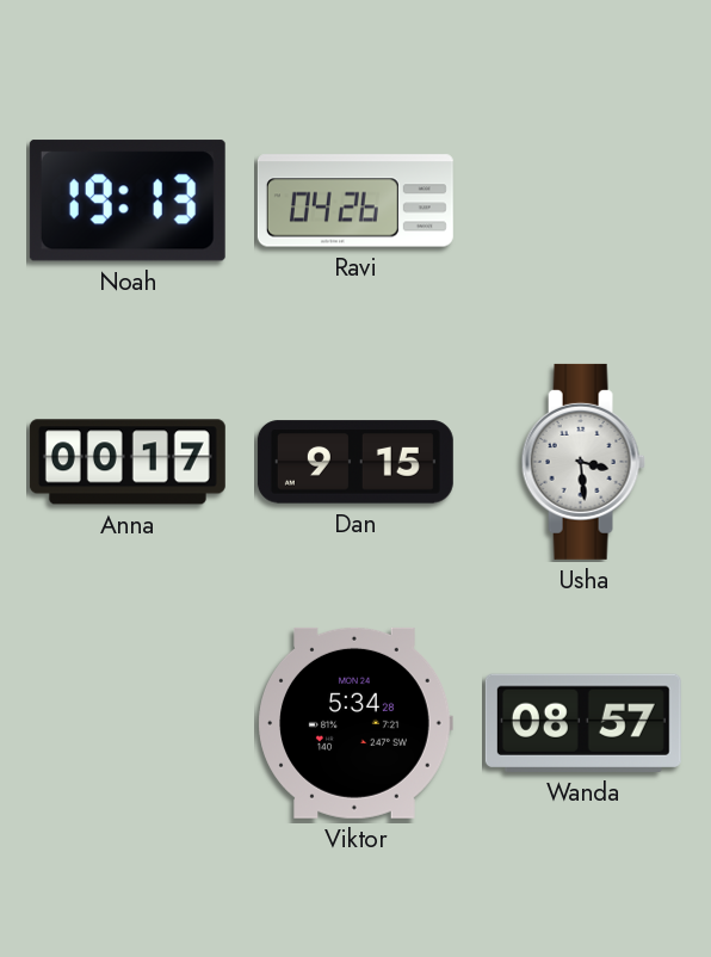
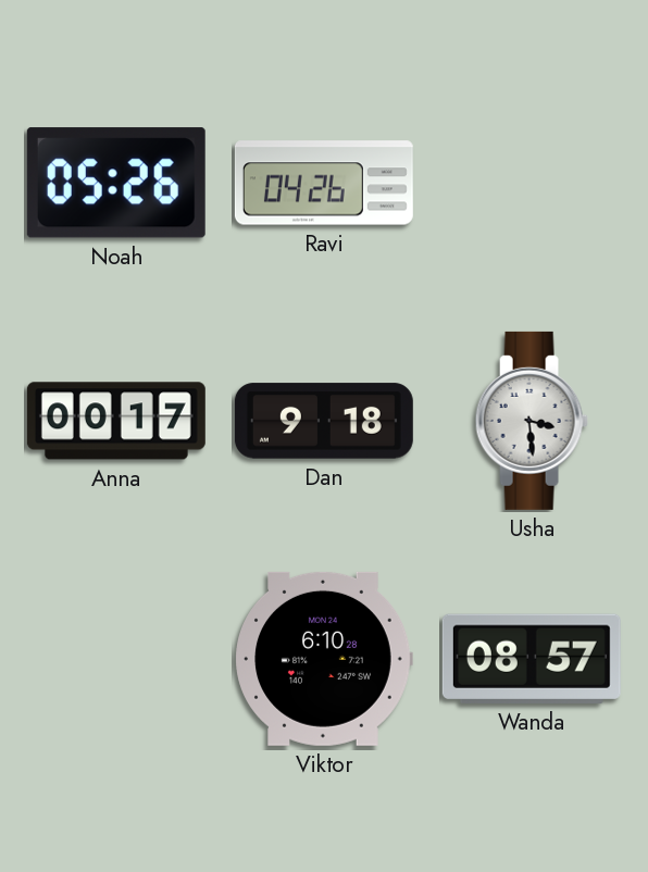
Noah: 19:13 -> 05:26 (116, 183)
Dan: 9:15 -> 9:18 (324, 421)
Viktor: 5:34 -> 6:10 (324, 659)
